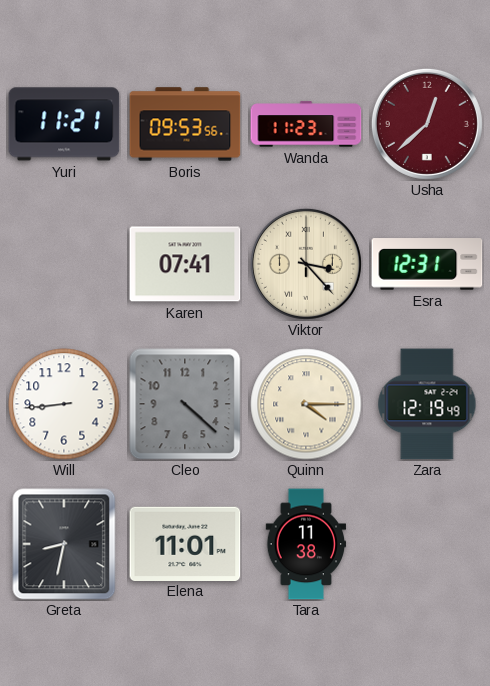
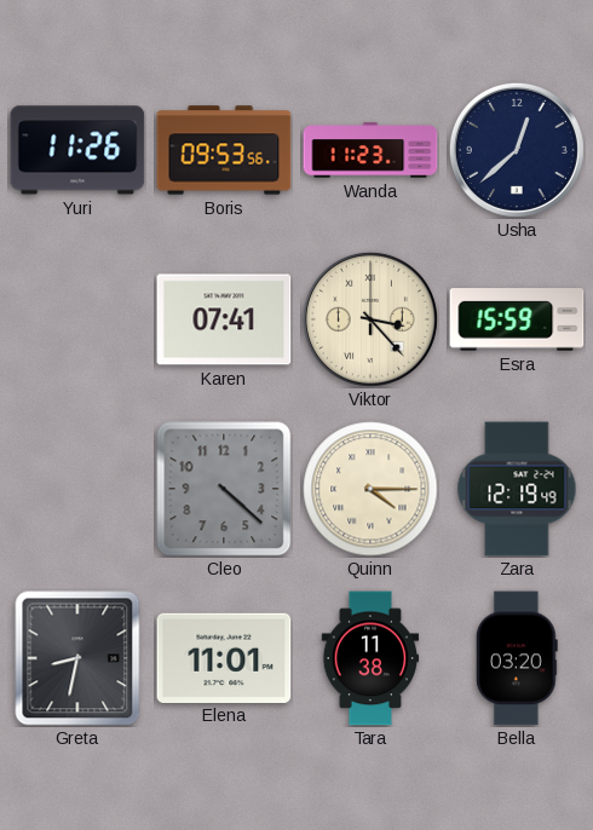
Yuri: 11:21 -> 11:26 (77, 150)
Usha dial: burgundy -> navy (517, 150)
Esra: 12:31 -> 15:59 (517, 319)
Will: 8:44 -> none (64, 404)
Bella: none -> 03:20 (517, 658)
